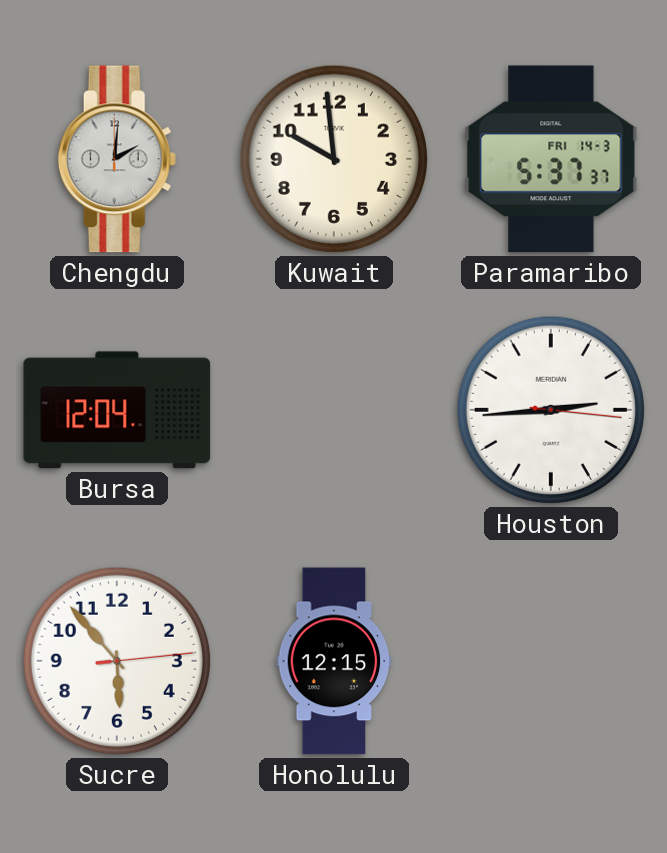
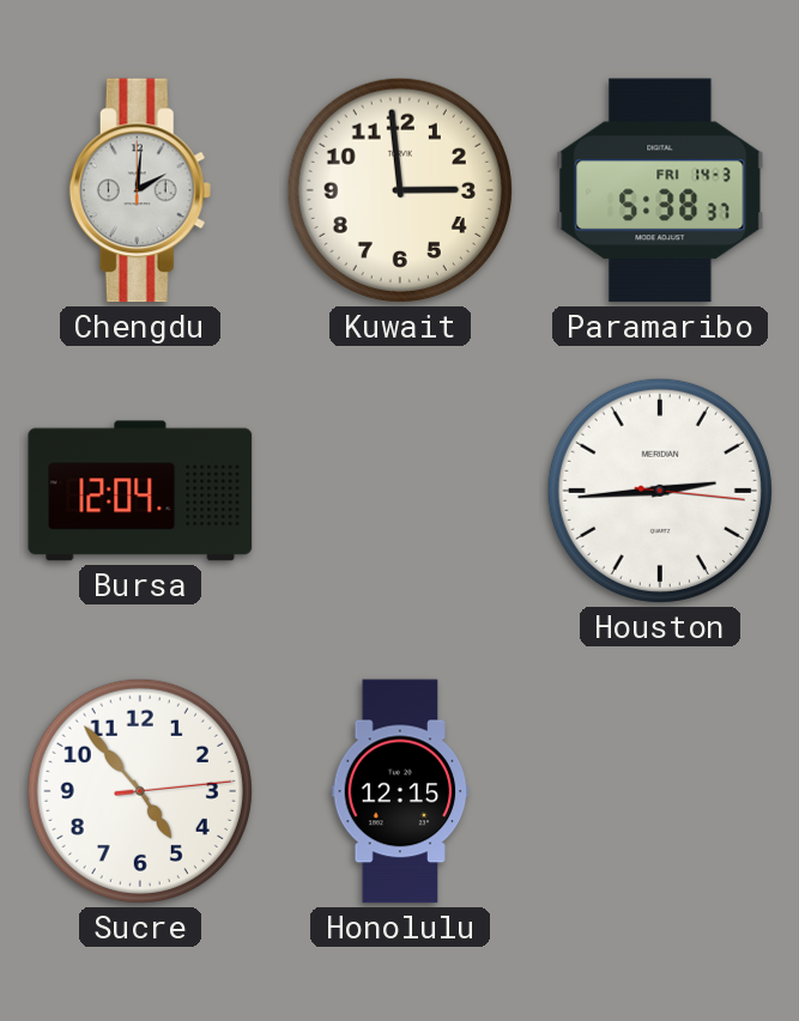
Kuwait: 9:59 -> 2:59 (400, 190)
Paramaribo: 5:37 -> 5:38 (660, 190)
Sucre: 5:53 -> 4:53 (140, 791)
